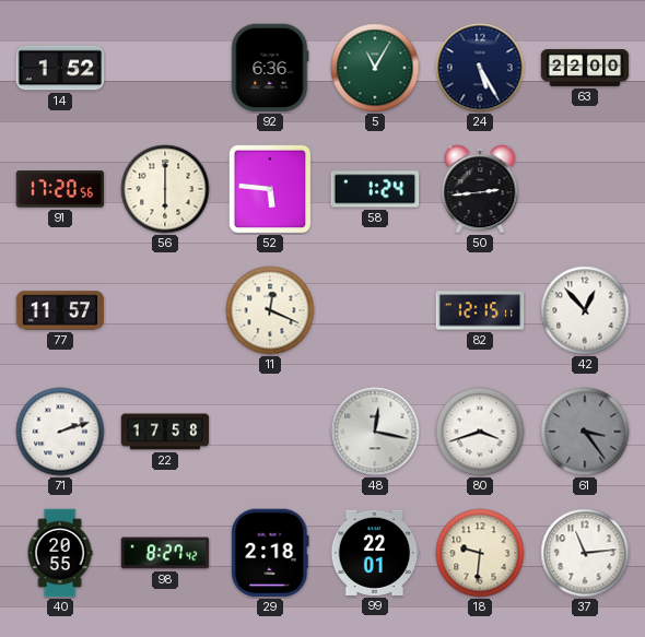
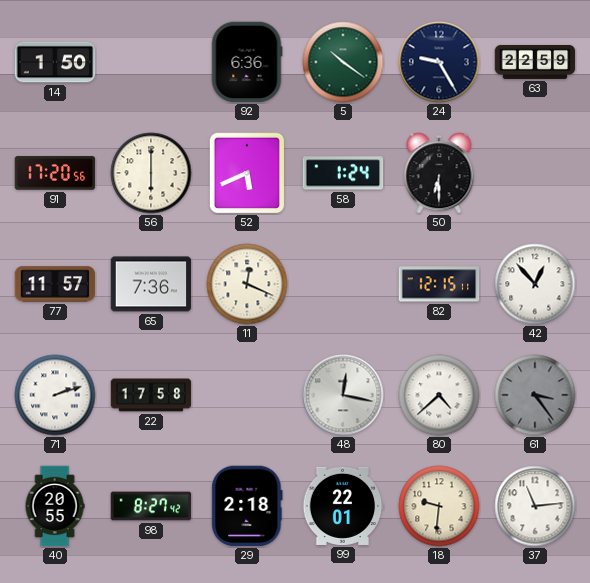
14: 1:52 -> 1:50 (55, 62)
5: 11:05 -> 10:21 (343, 62)
24: 5:25 -> 9:25 (439, 62)
63: 22:00 -> 22:59 (535, 62)
52: 5:46 -> 5:41 (247, 173)
50: 2:44 -> 6:30 (439, 173)
65: none -> 7:36 (151, 284)
80: 3:42 -> 4:38 (439, 395)
